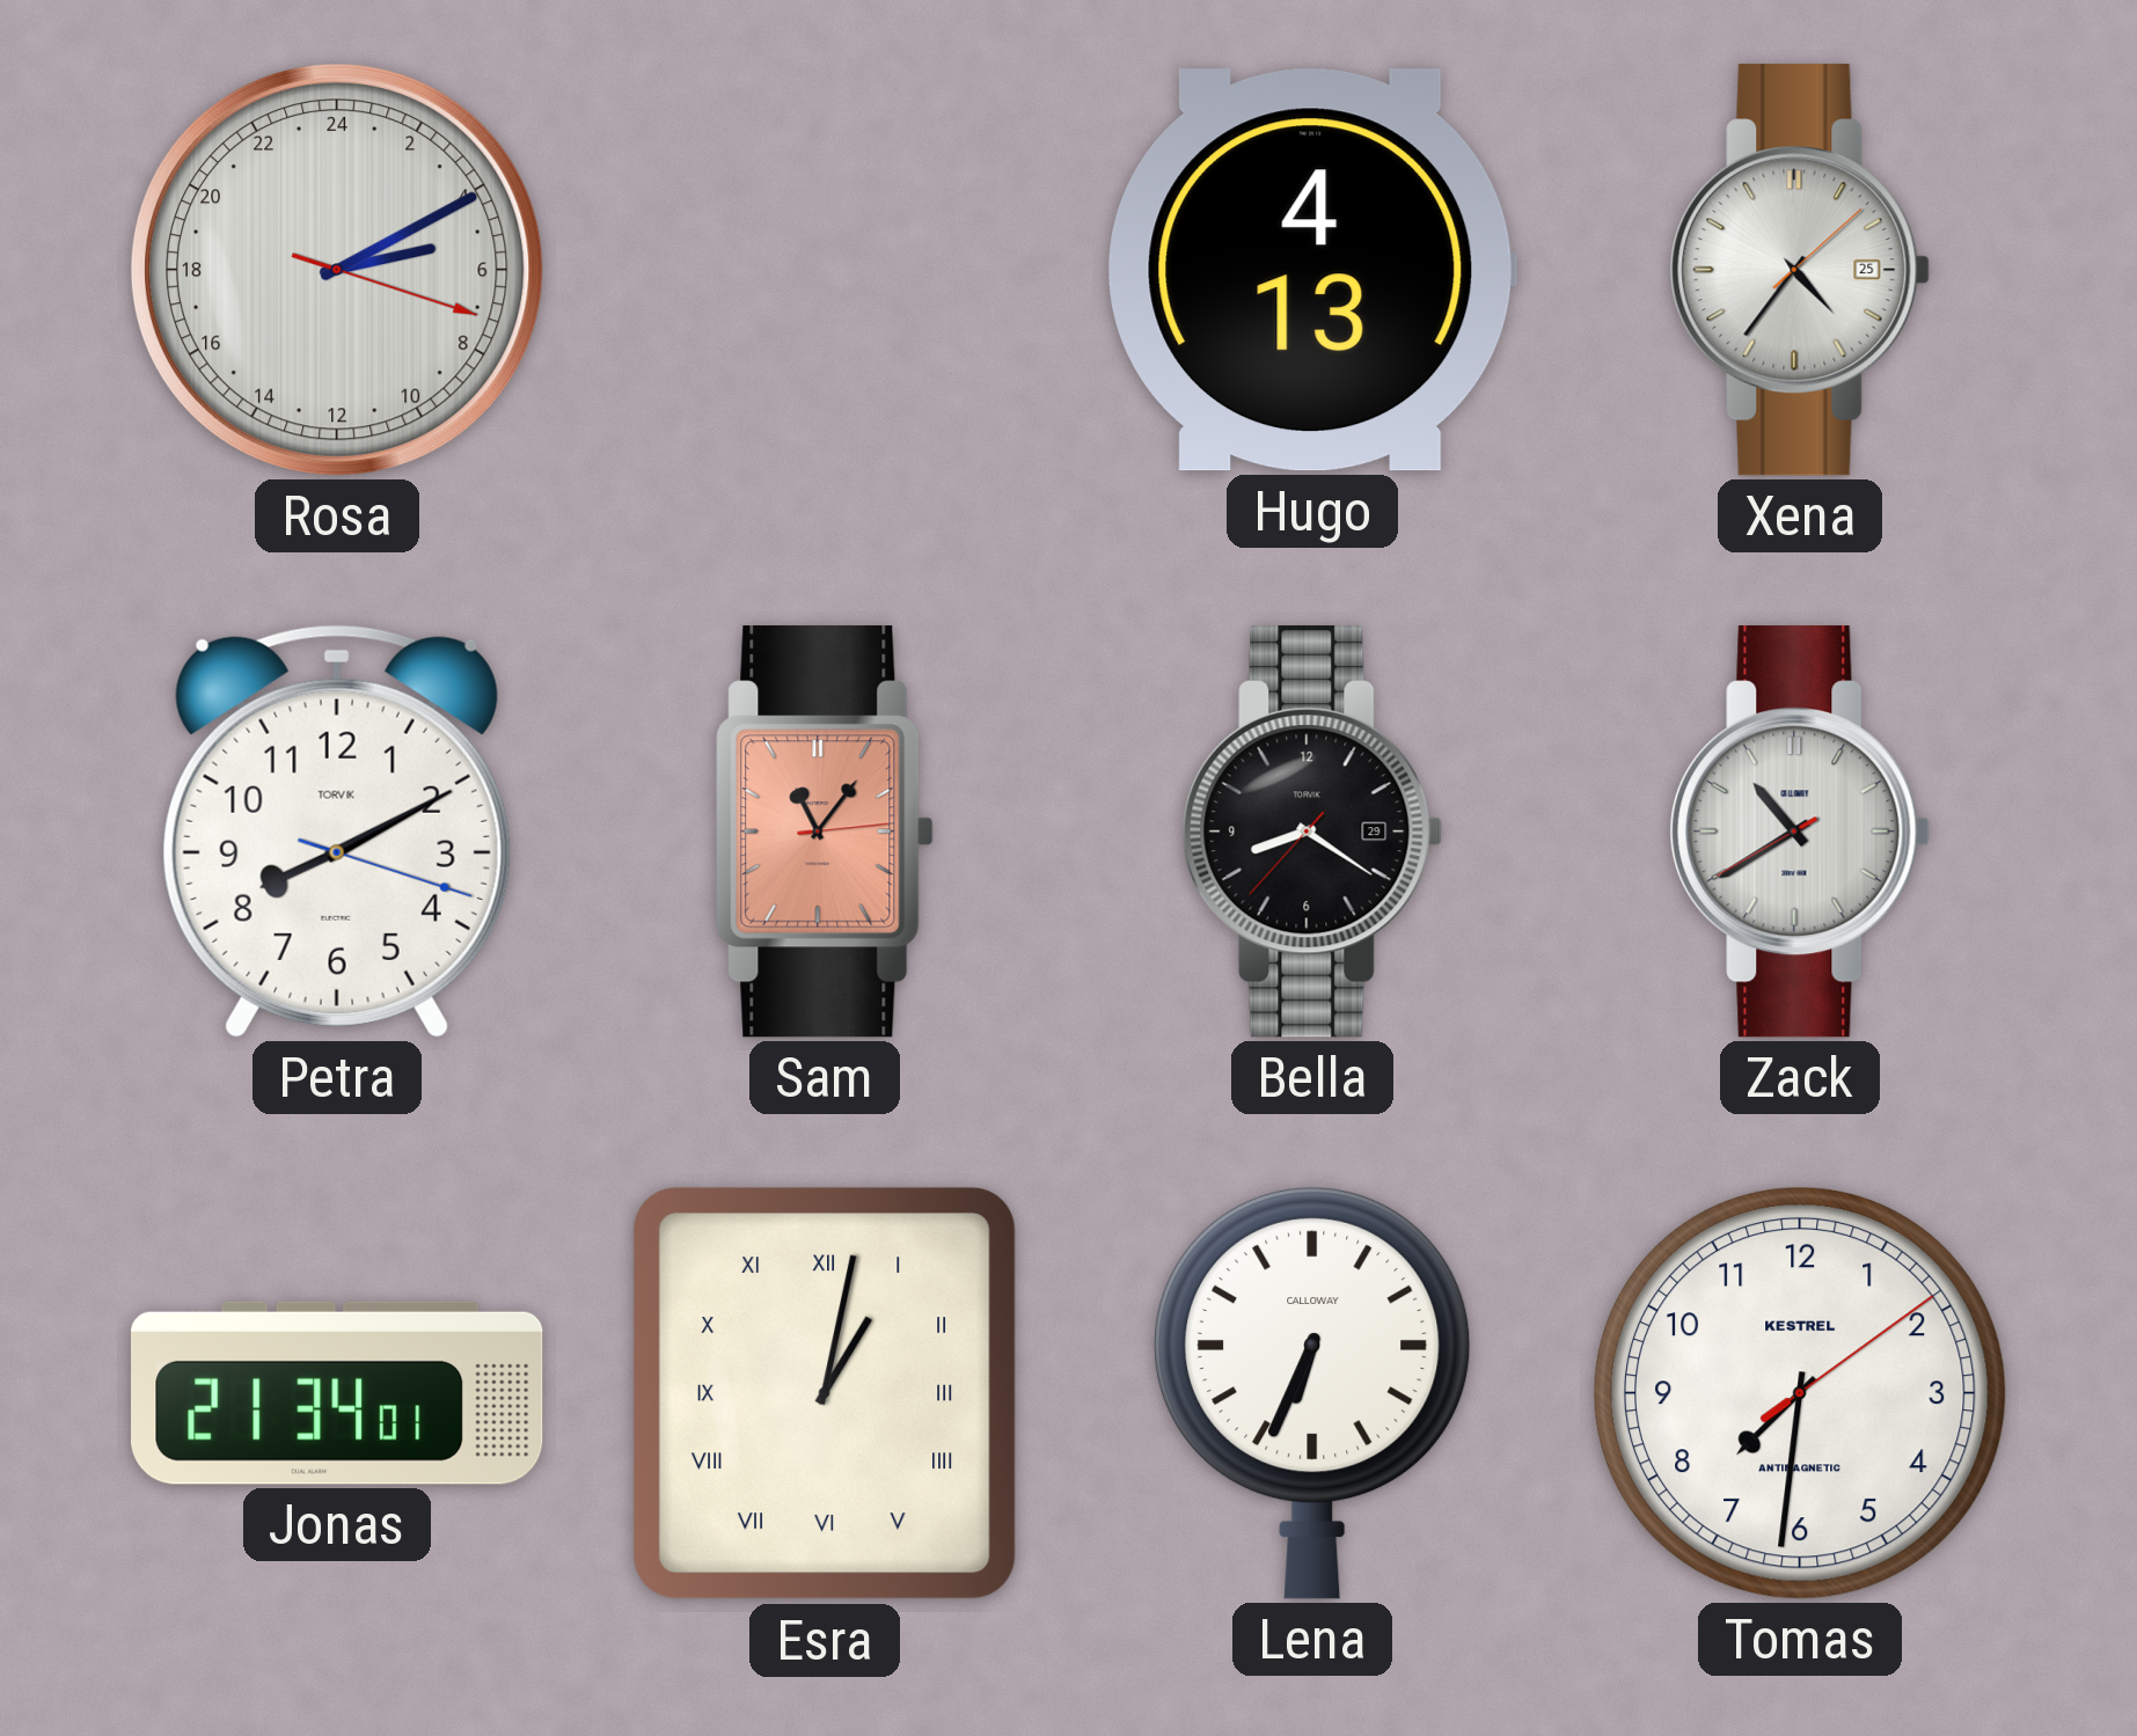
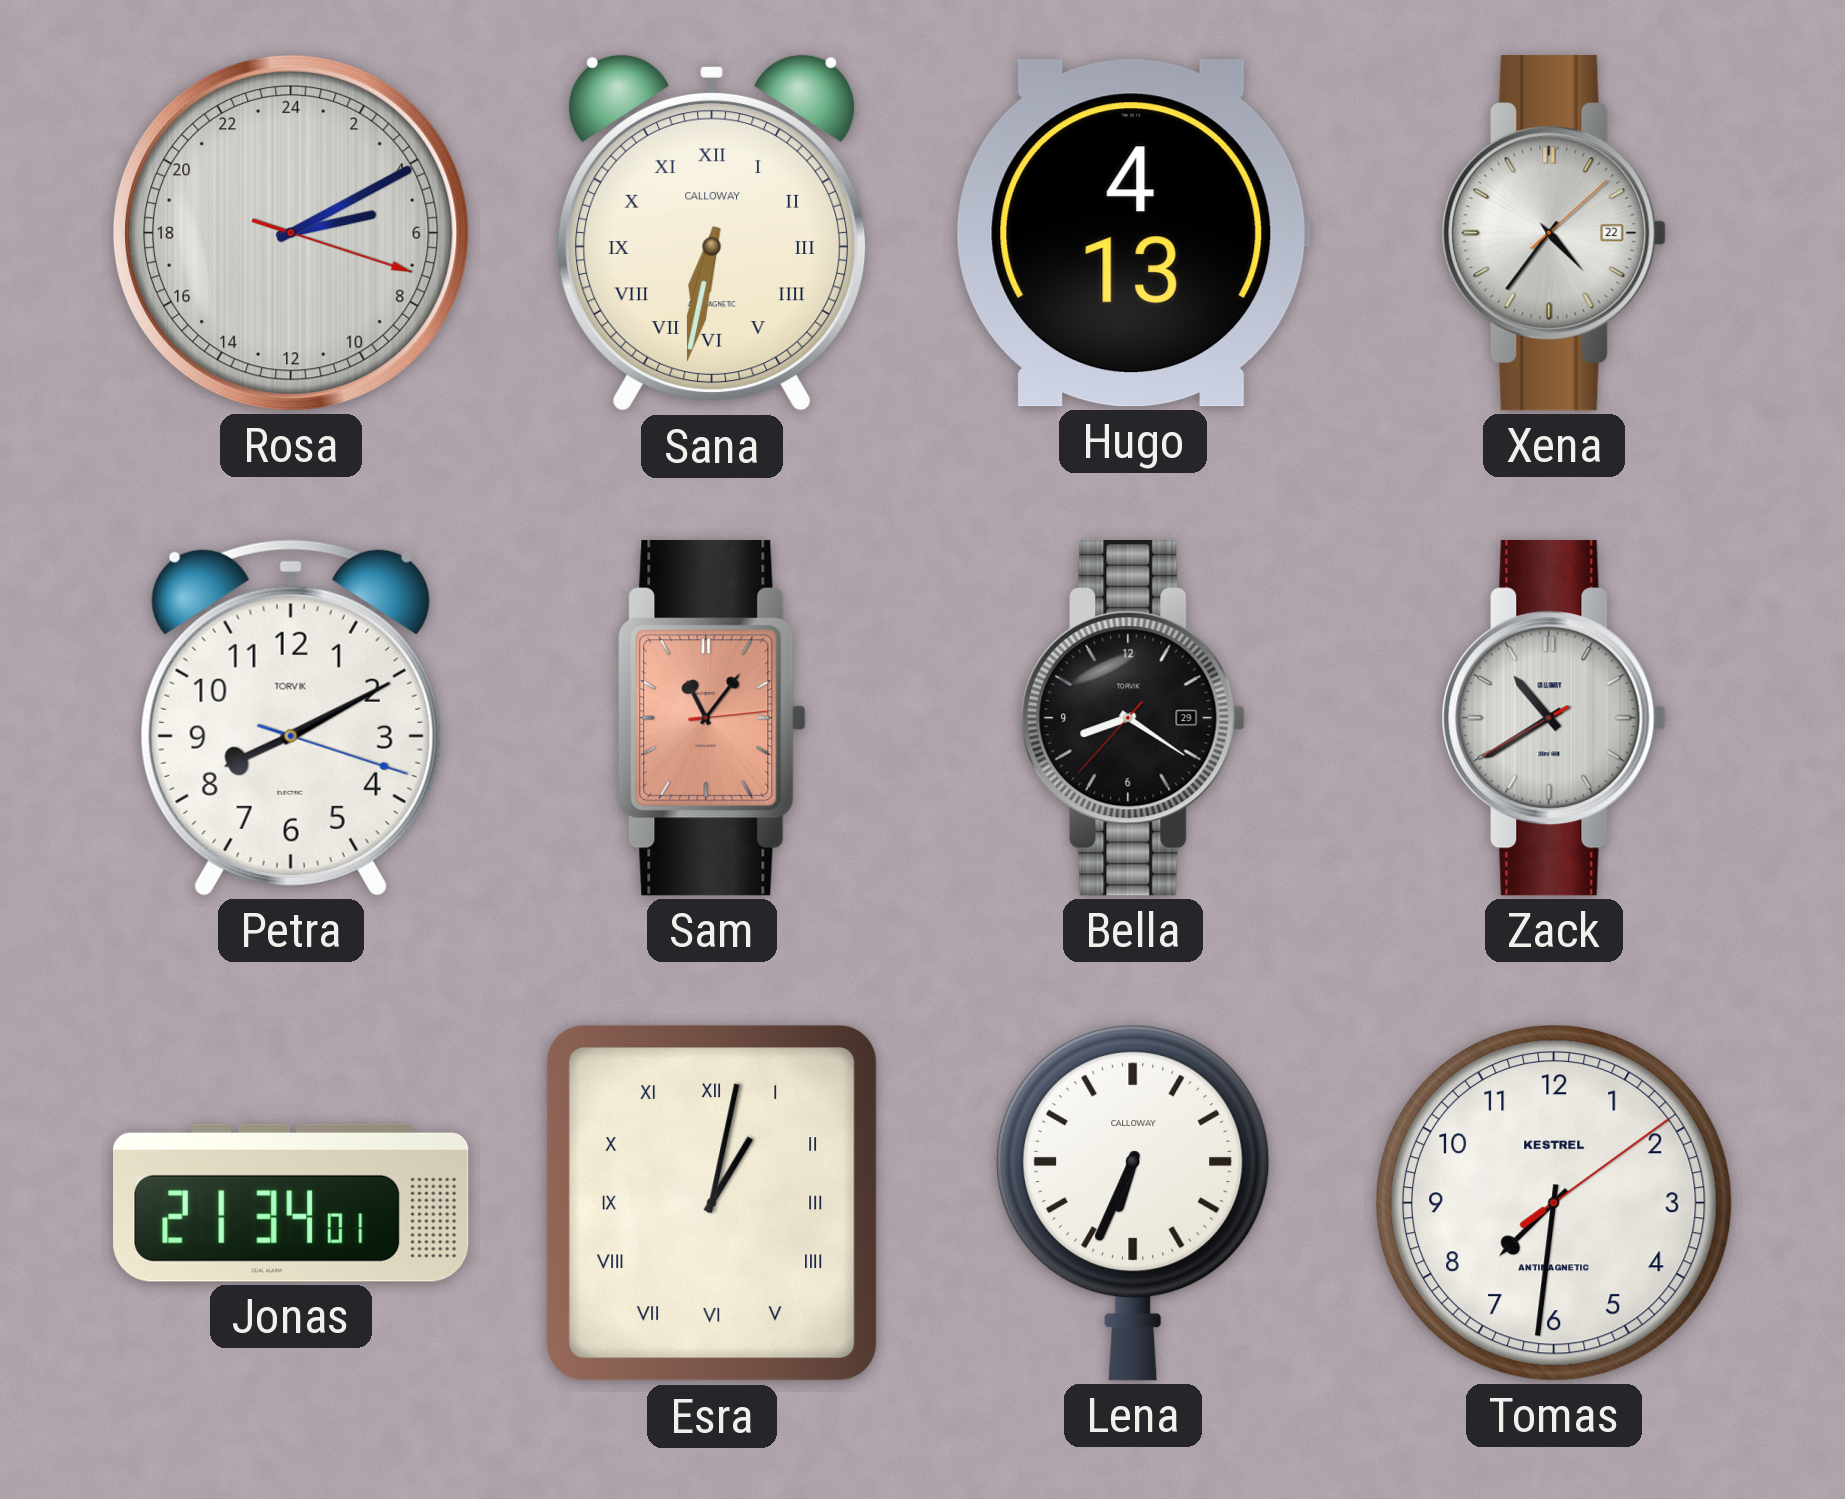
Sana: none -> 6:32 (713, 233)
Xena date: 25 -> 22 (1554, 233)
